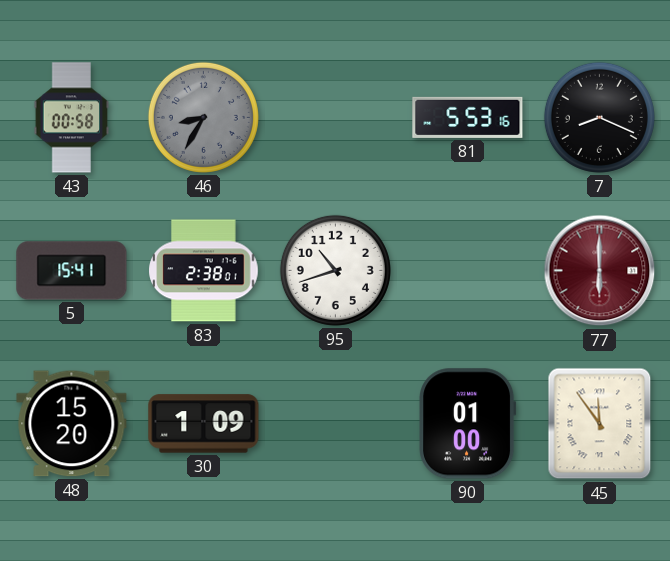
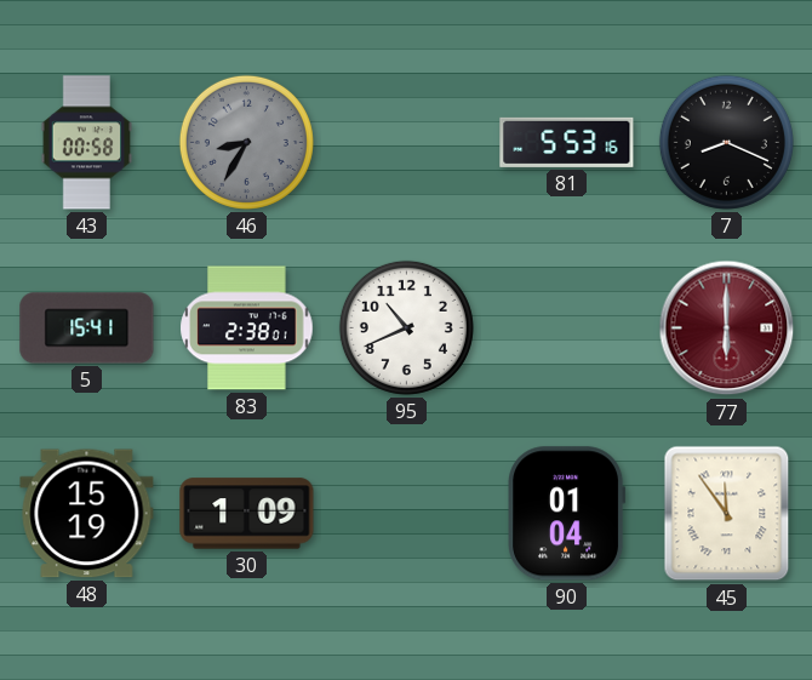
95: 10:42 -> 10:41 (406, 327)
48: 15:20 -> 15:19 (87, 514)
90: 01:00 -> 01:04 (567, 514)
